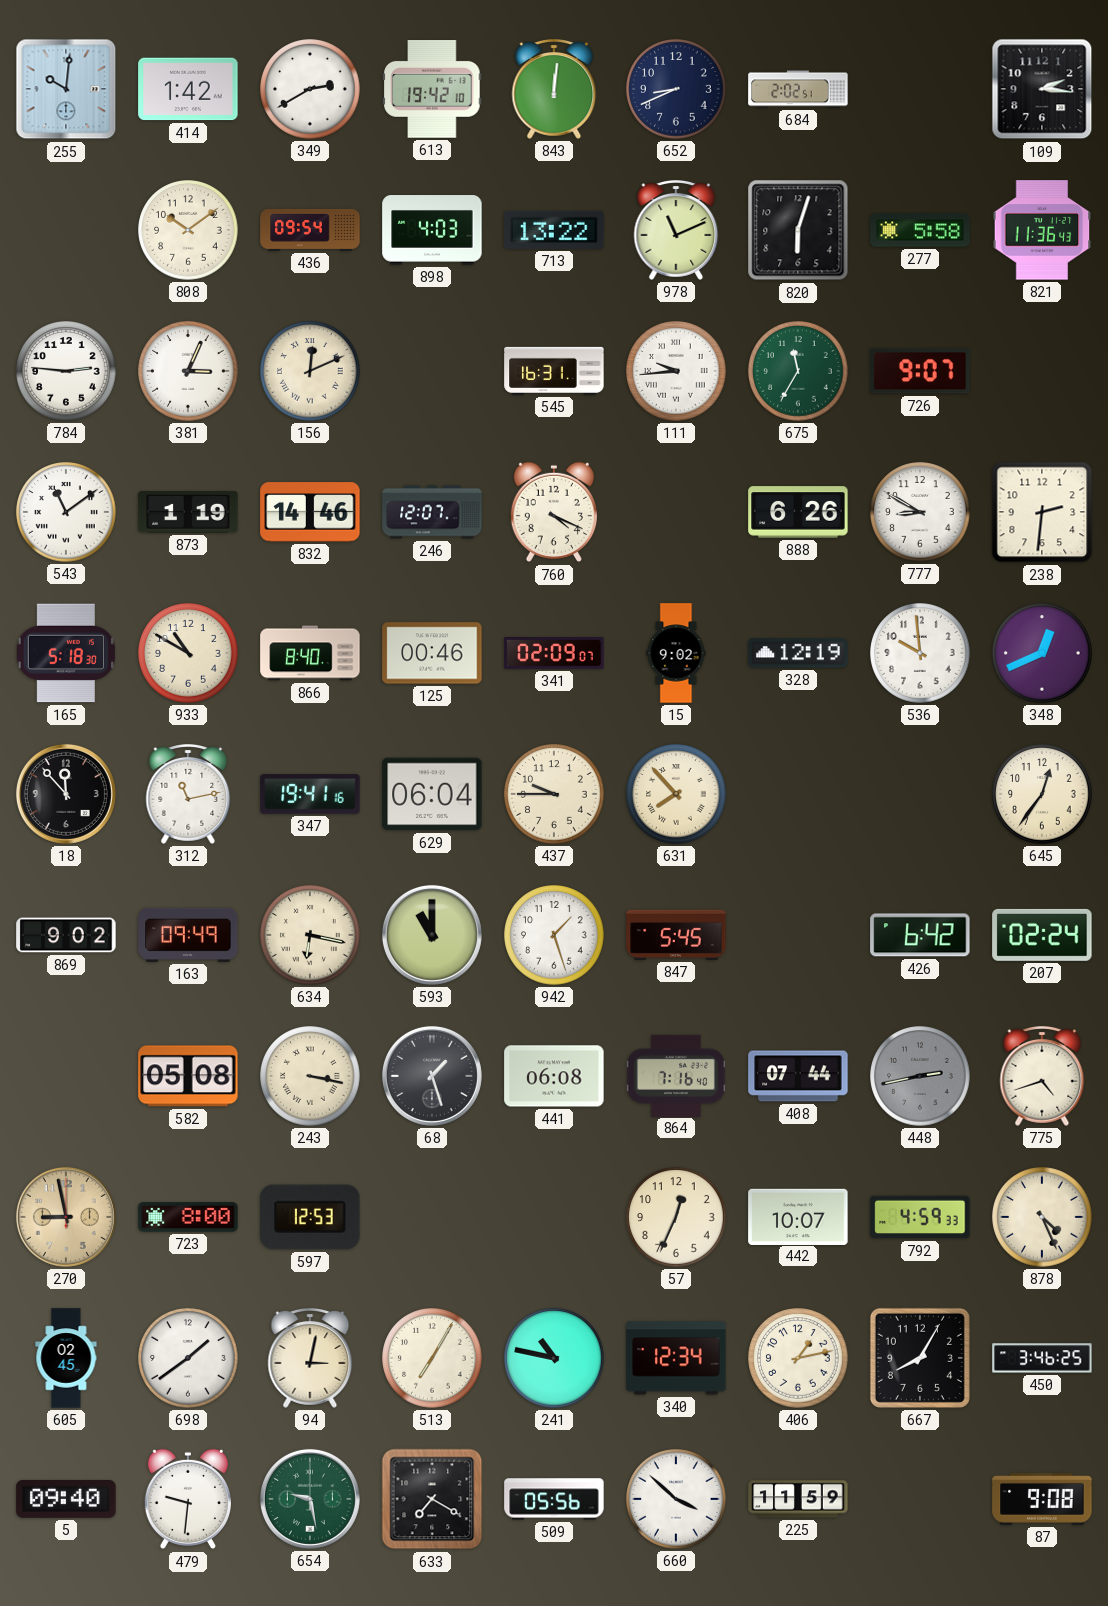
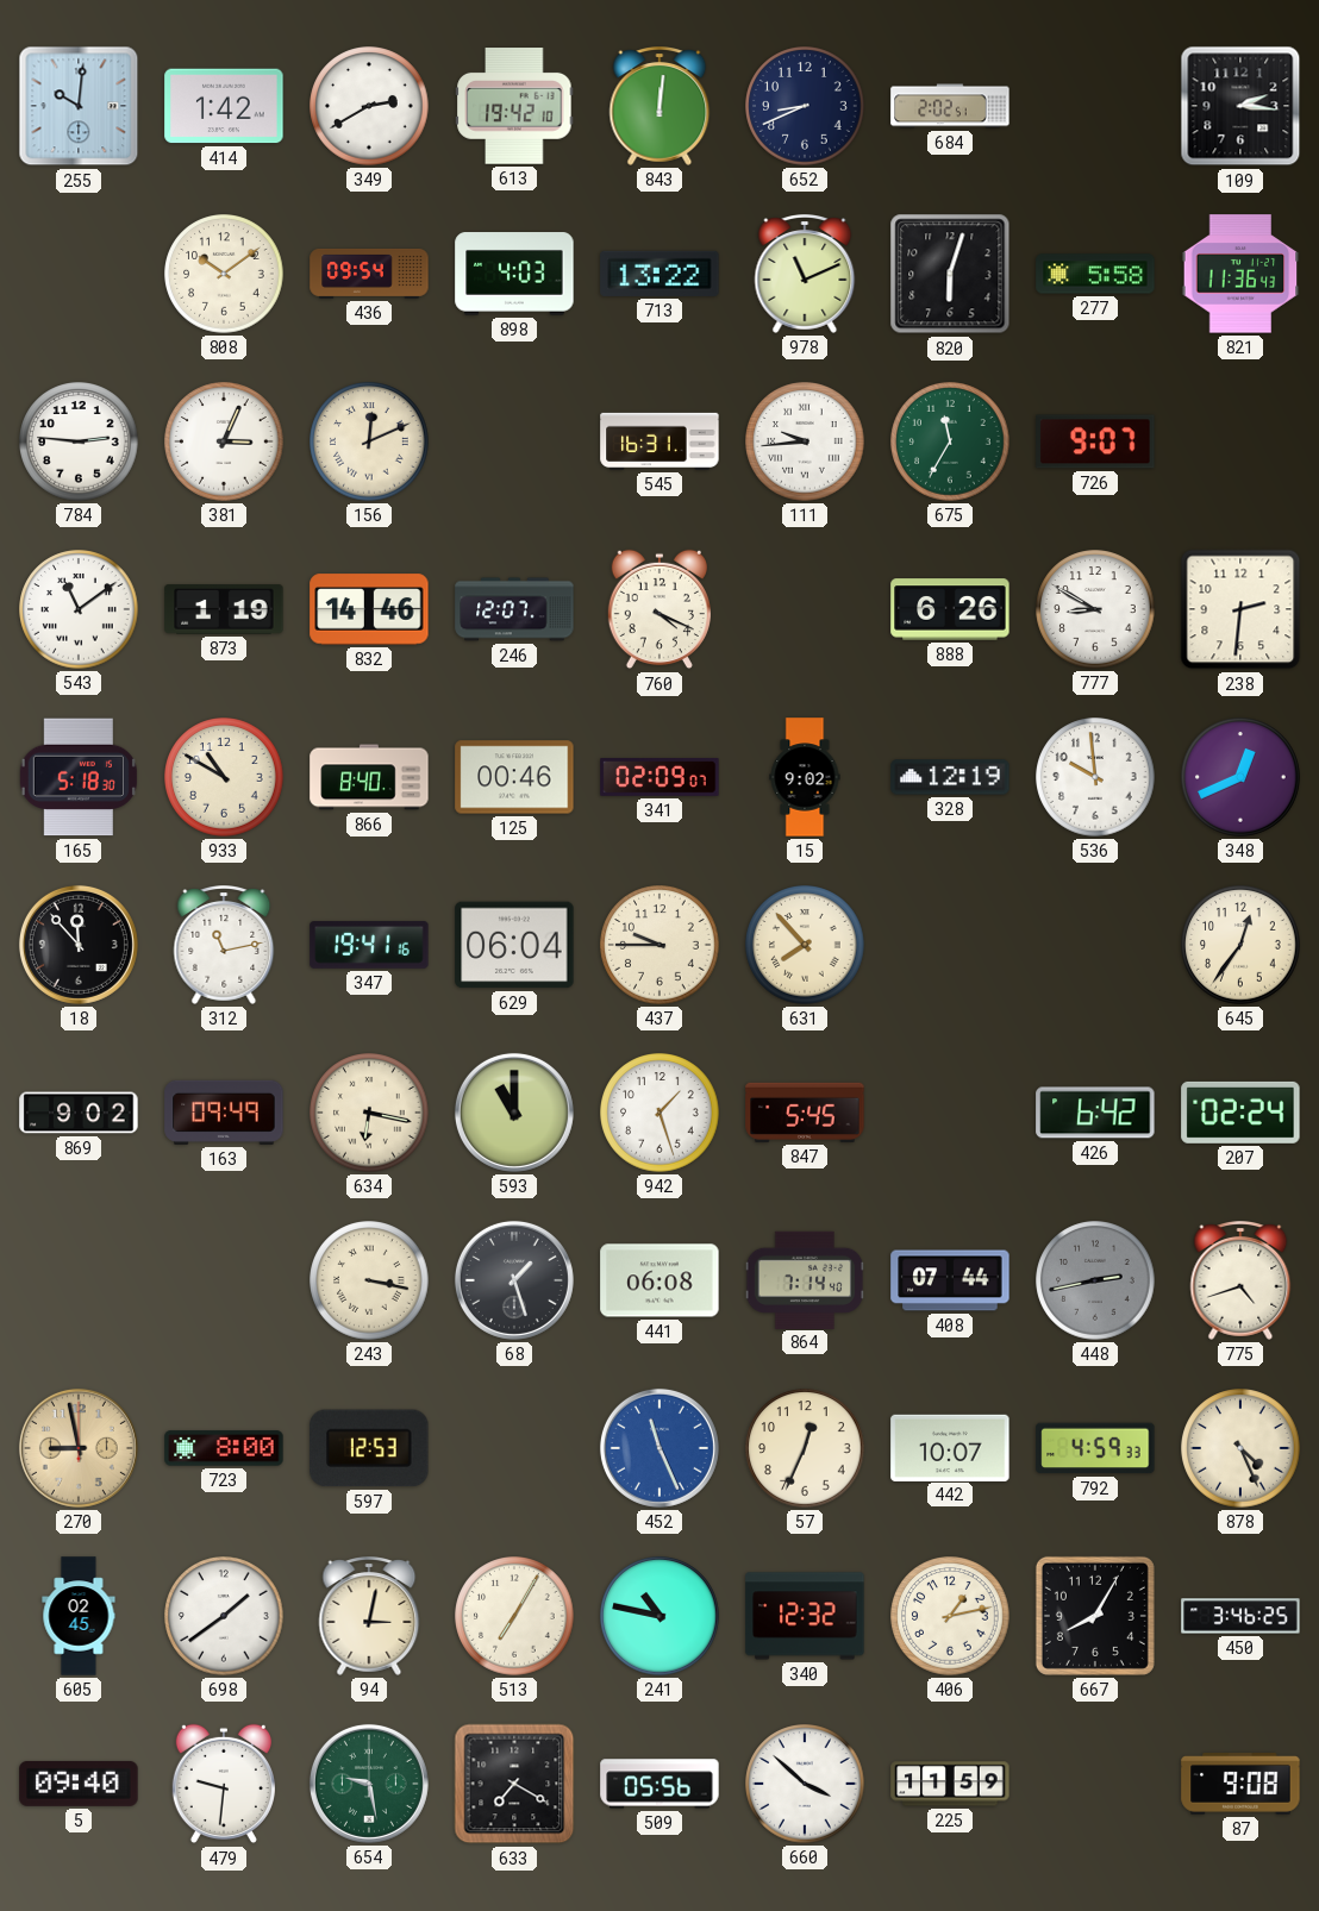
582: 05:08 -> none (188, 1076)
864: 7:16 -> 7:14 (805, 1279)
452: none -> 11:26 (659, 1448)
340: 12:34 -> 12:32 (805, 1616)
